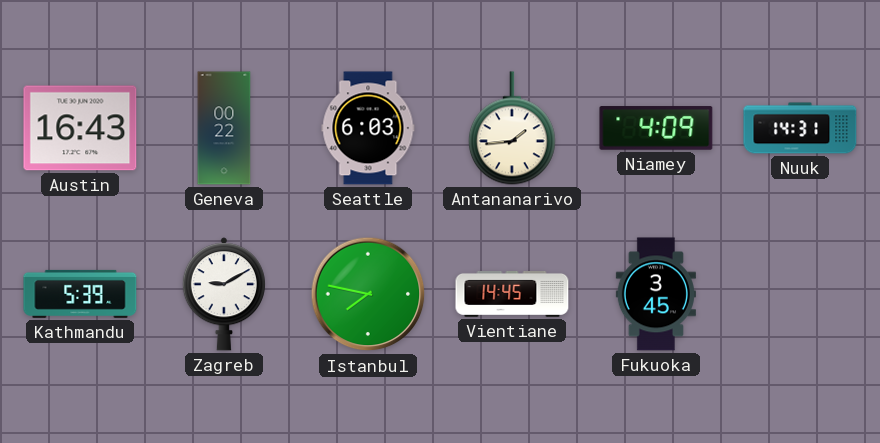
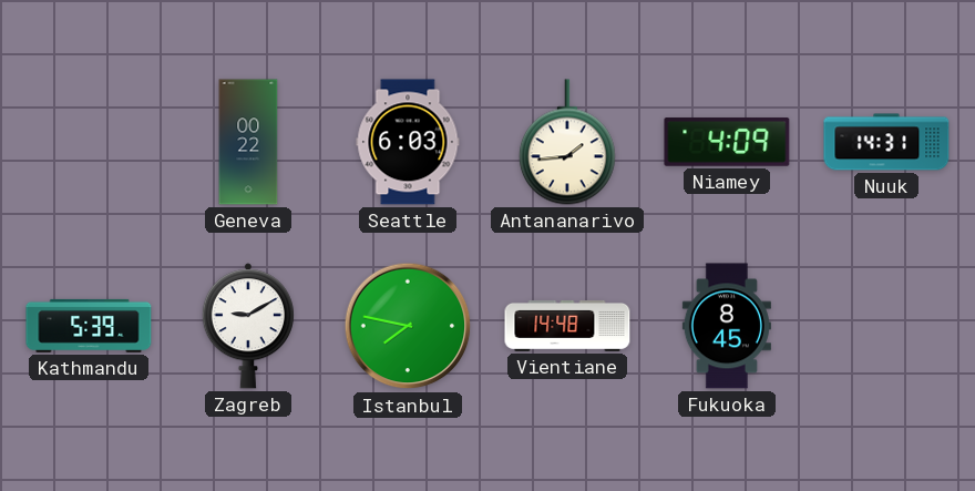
Austin: 16:43 -> none (80, 128)
Vientiane: 14:45 -> 14:48 (567, 326)
Fukuoka: 3:45 -> 8:45 (727, 326)
